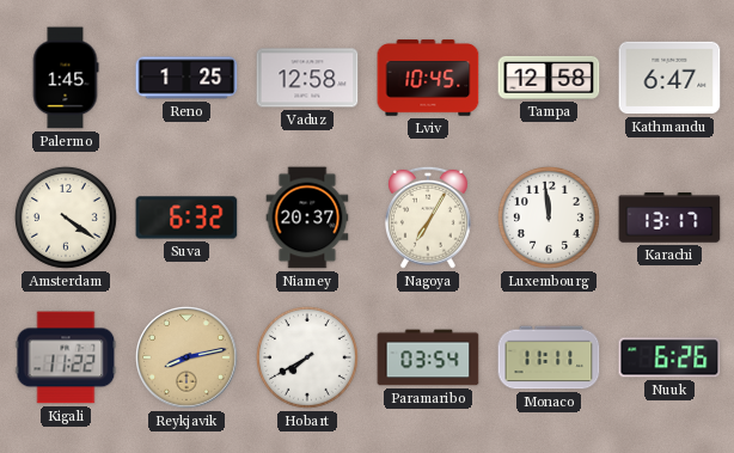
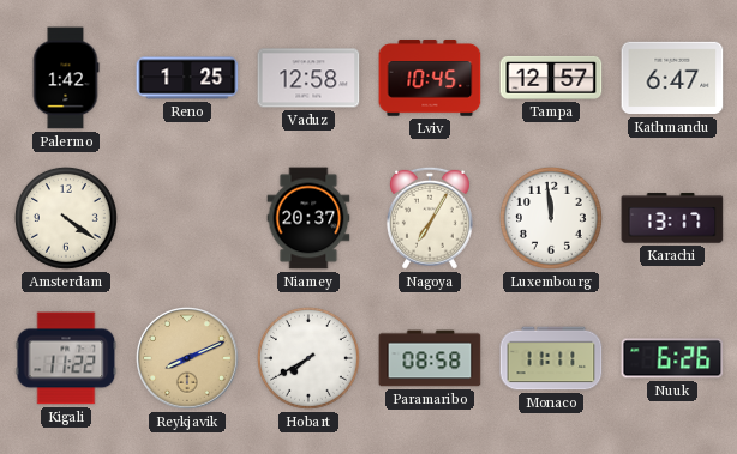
Palermo: 1:45 -> 1:42 (66, 78)
Tampa: 12:58 -> 12:57 (551, 78)
Suva: 6:32 -> none (186, 218)
Reykjavik: 8:13 -> 8:11 (188, 358)
Paramaribo: 03:54 -> 08:58 (430, 358)
